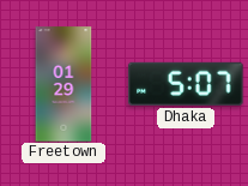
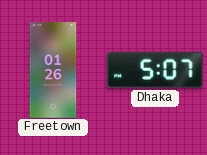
Freetown: 01:29 -> 01:26 (53, 70)
